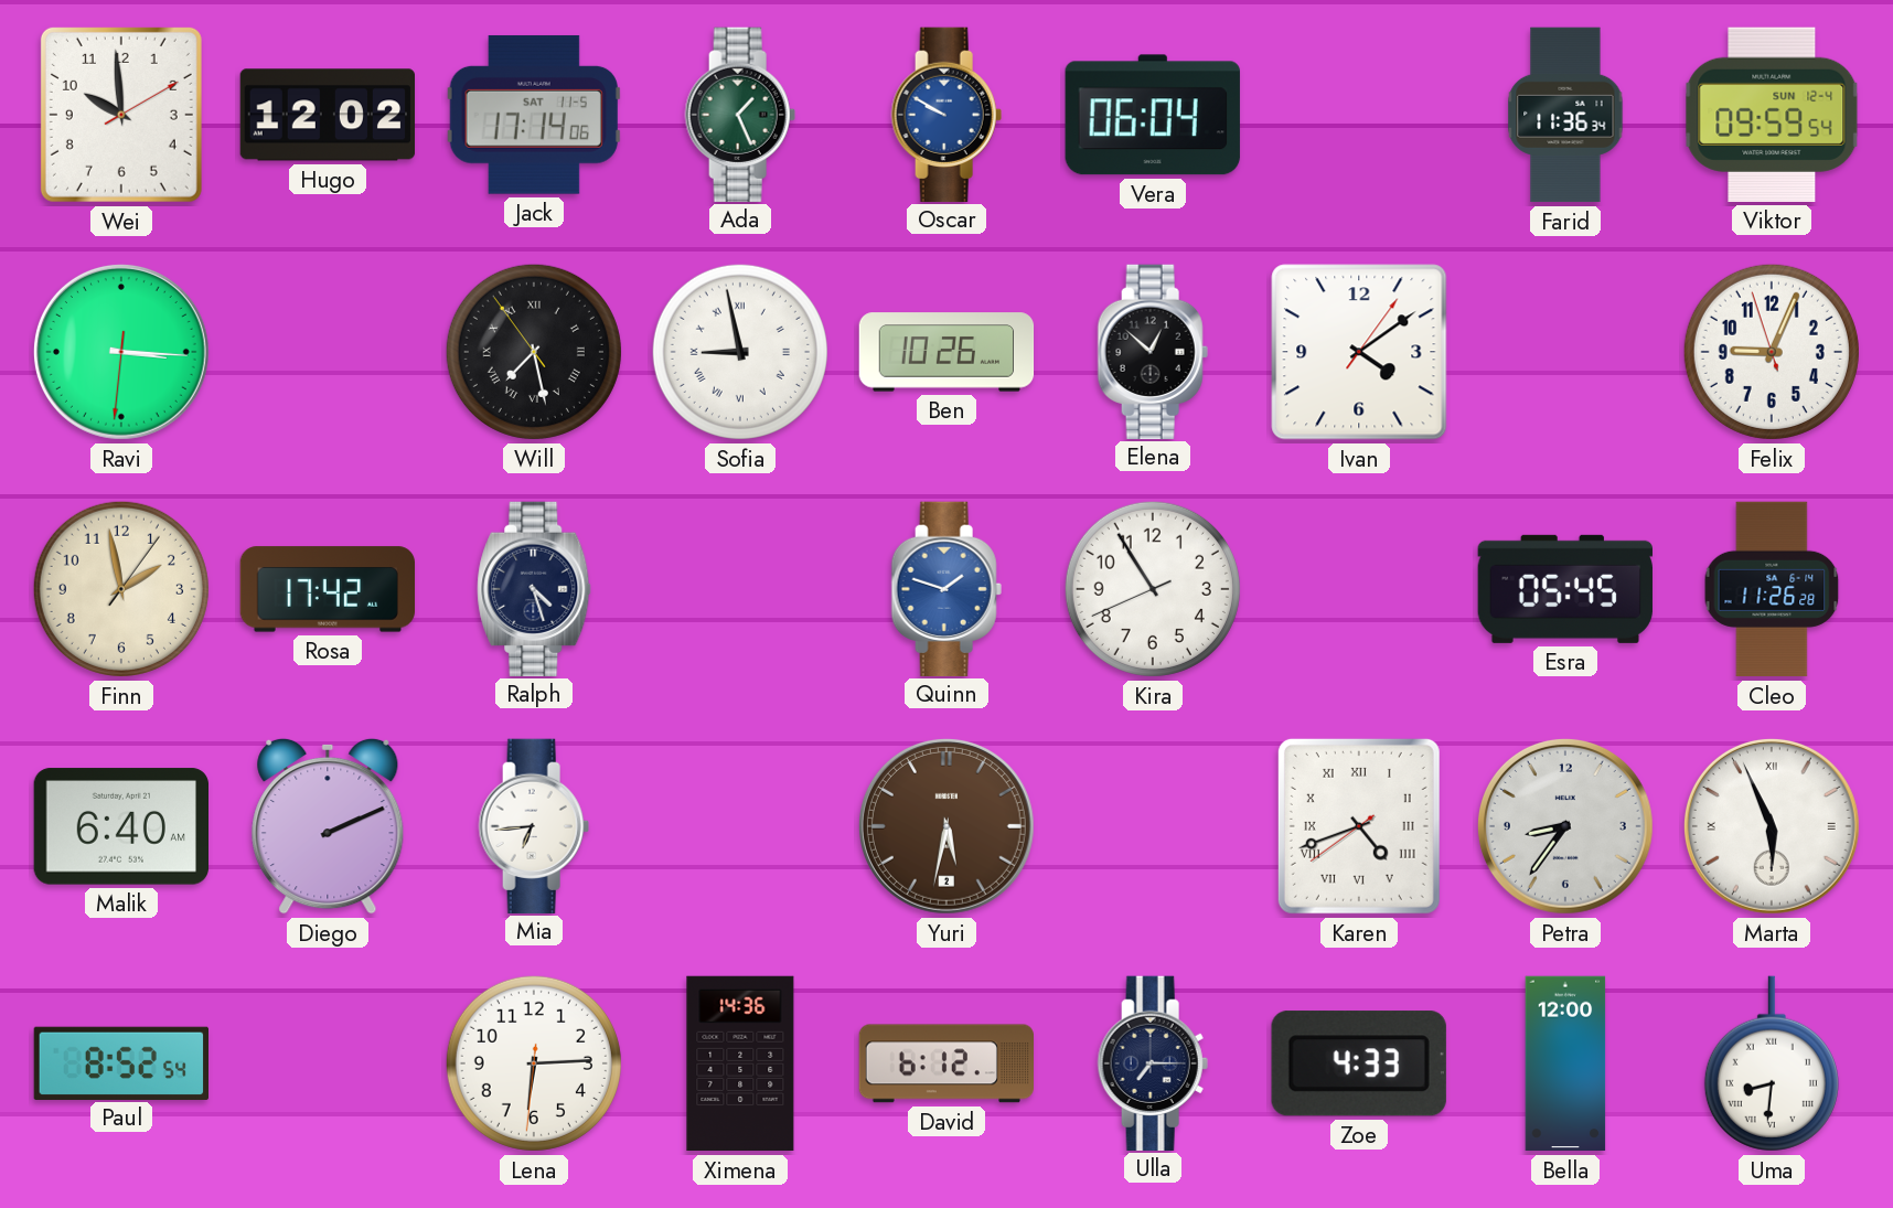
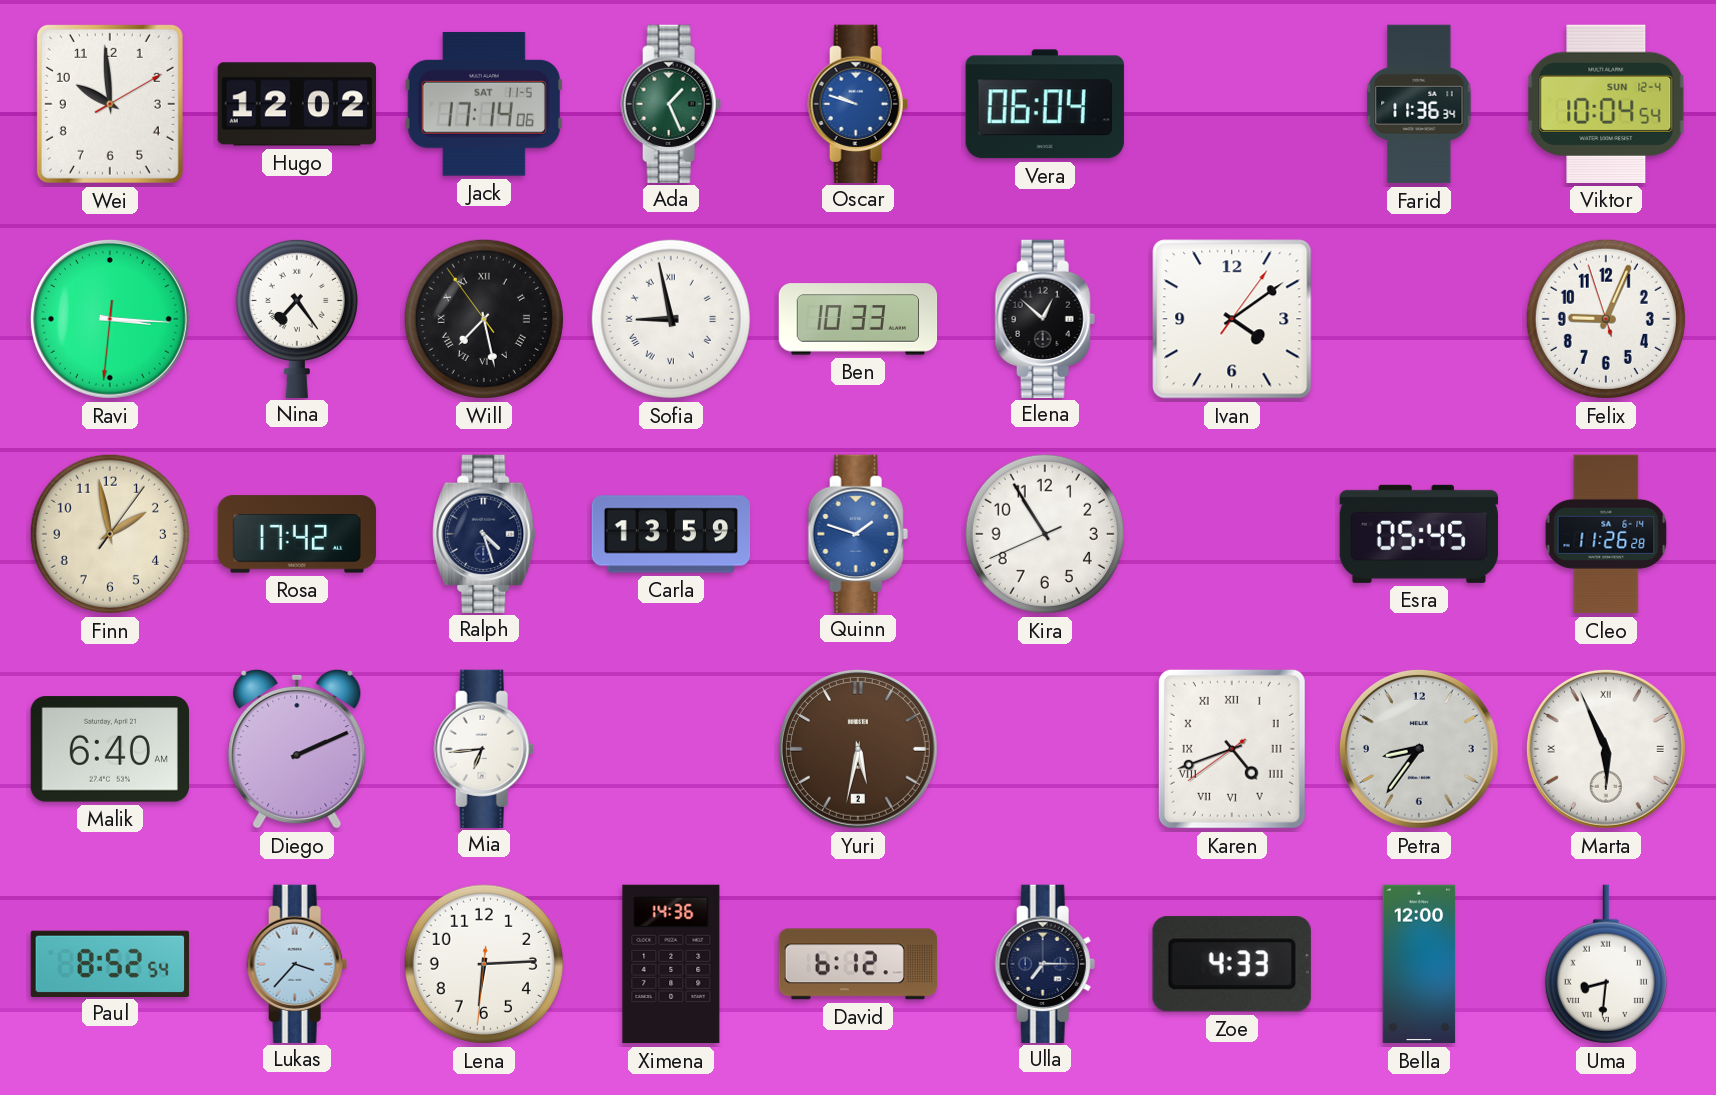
Oscar: 9:50 -> 9:48 (858, 103)
Viktor: 09:59 -> 10:04 (1606, 104)
Nina: none -> 7:24 (297, 318)
Ben: 10:26 -> 10:33 (858, 319)
Carla: none -> 13:59 (671, 534)
Lukas: none -> 3:37 (297, 963)
